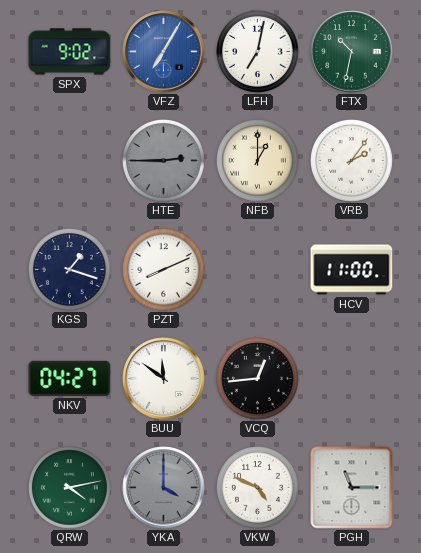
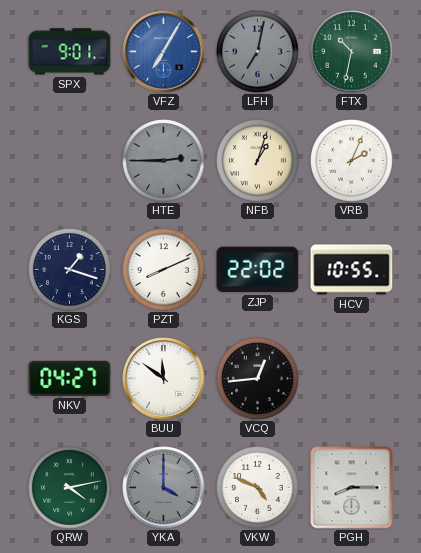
SPX: 9:02 -> 9:01 (70, 52)
LFH dial: white -> grey (258, 52)
NFB: 1:00 -> 1:03 (258, 161)
VRB: 2:06 -> 2:04 (352, 161)
ZJP: none -> 22:02 (258, 270)
HCV: 11:00 -> 10:55 (352, 270)
PGH: 11:15 -> 8:15 (352, 488)
